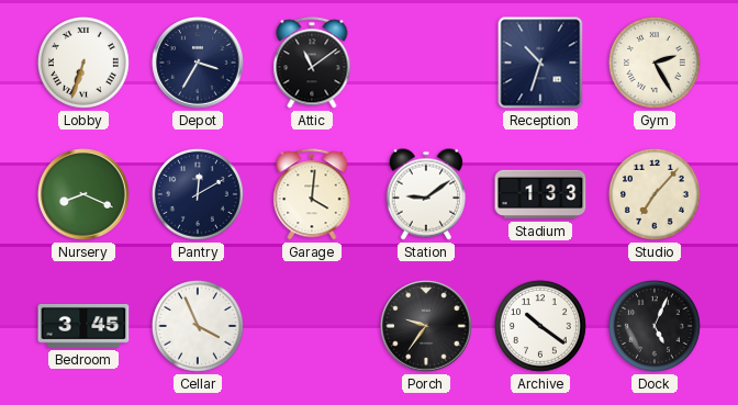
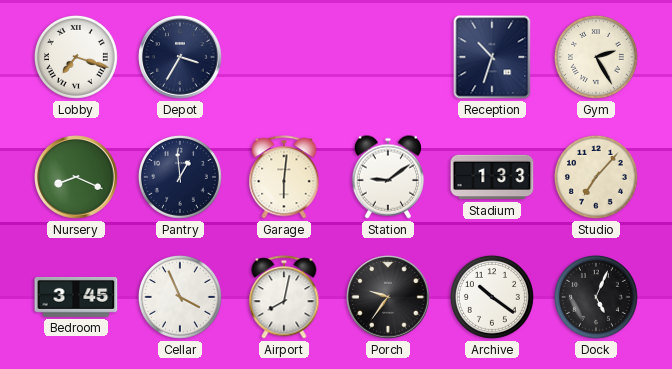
Lobby: 6:33 -> 7:18 (76, 57)
Attic: 11:09 -> none (312, 63)
Pantry: 12:10 -> 12:59 (180, 177)
Garage: 4:01 -> 6:01 (284, 177)
Airport: none -> 8:02 (284, 297)
